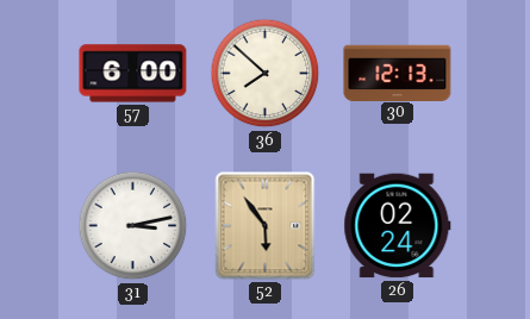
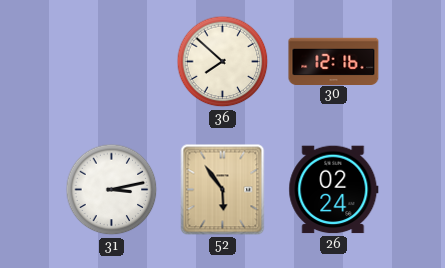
57: 6:00 -> none (133, 74)
30: 12:13 -> 12:16 (334, 61)
